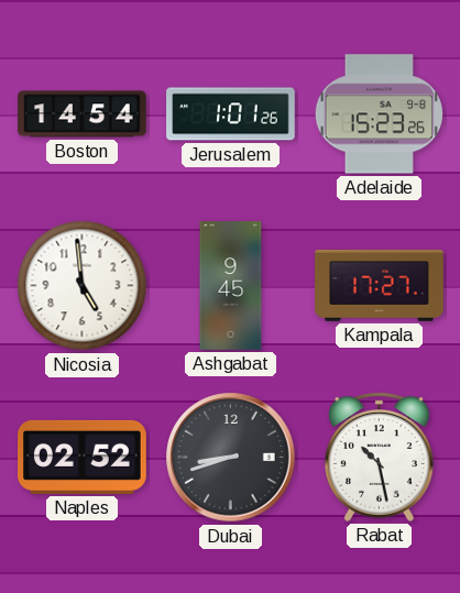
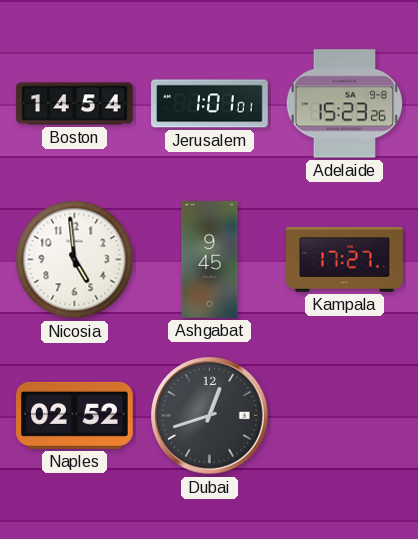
Jerusalem: 1:01:26 -> 1:01:01 (210, 104)
Dubai: 8:42 -> 12:42 (210, 416)
Rabat: 10:28 -> none (379, 457)
